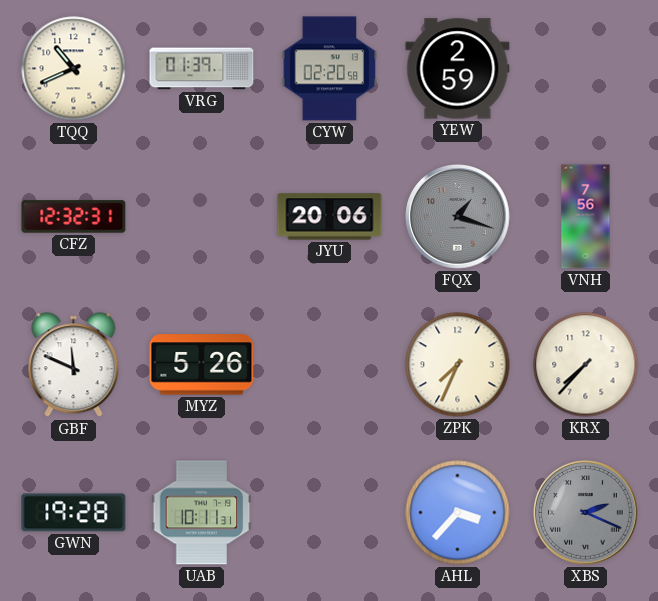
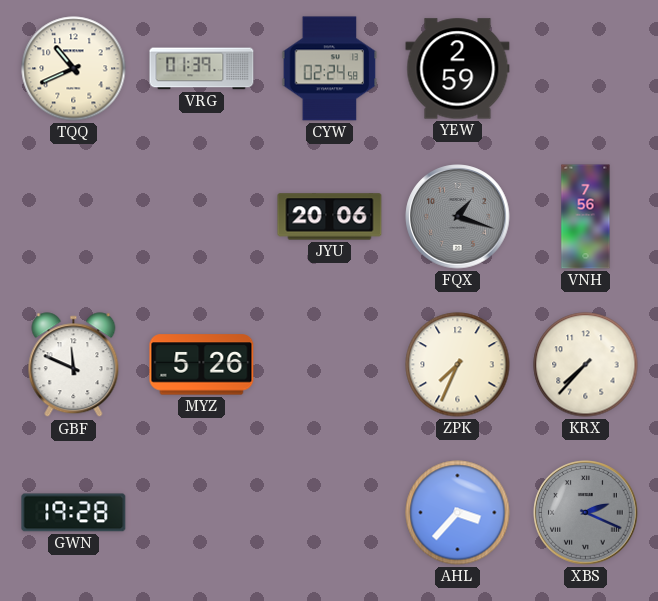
CYW: 02:20 -> 02:24 (330, 69)
CFZ: 12:32 -> none (74, 217)
UAB: 10:11 -> none (202, 513)
